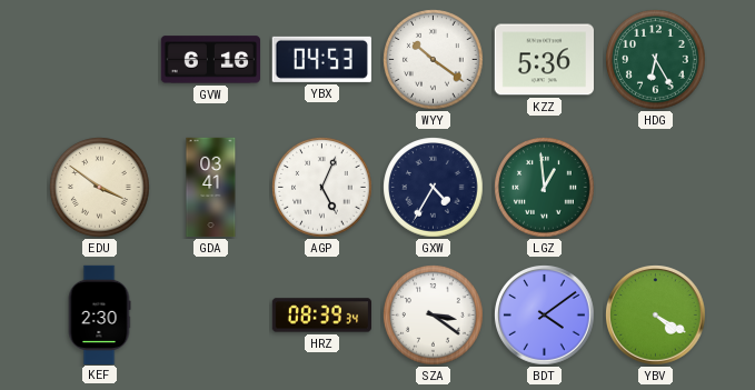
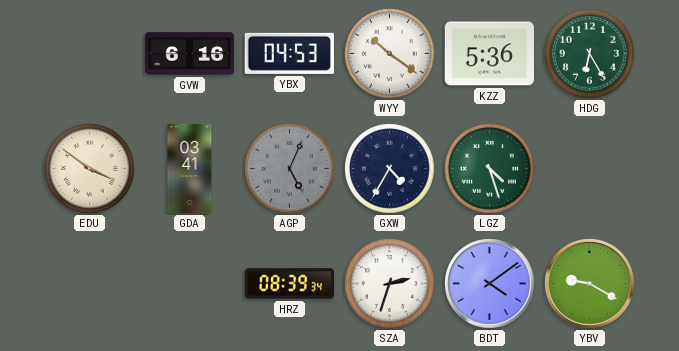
AGP dial: white -> grey (290, 169)
LGZ: 12:59 -> 4:27 (490, 169)
KEF: 2:30 -> none (99, 314)
SZA: 3:21 -> 2:33 (390, 284)
YBV: 4:20 -> 9:20 (590, 284)
